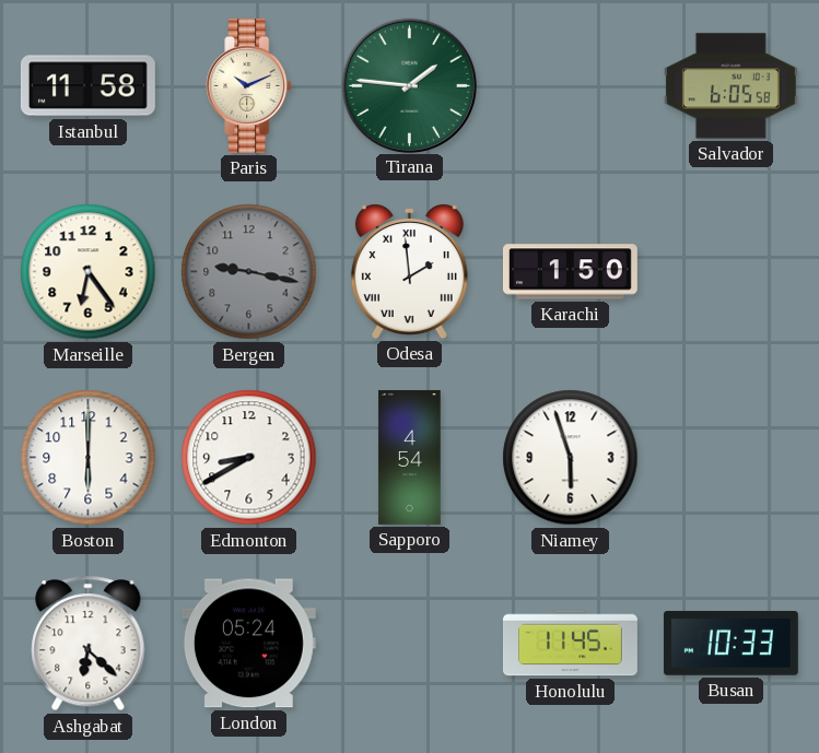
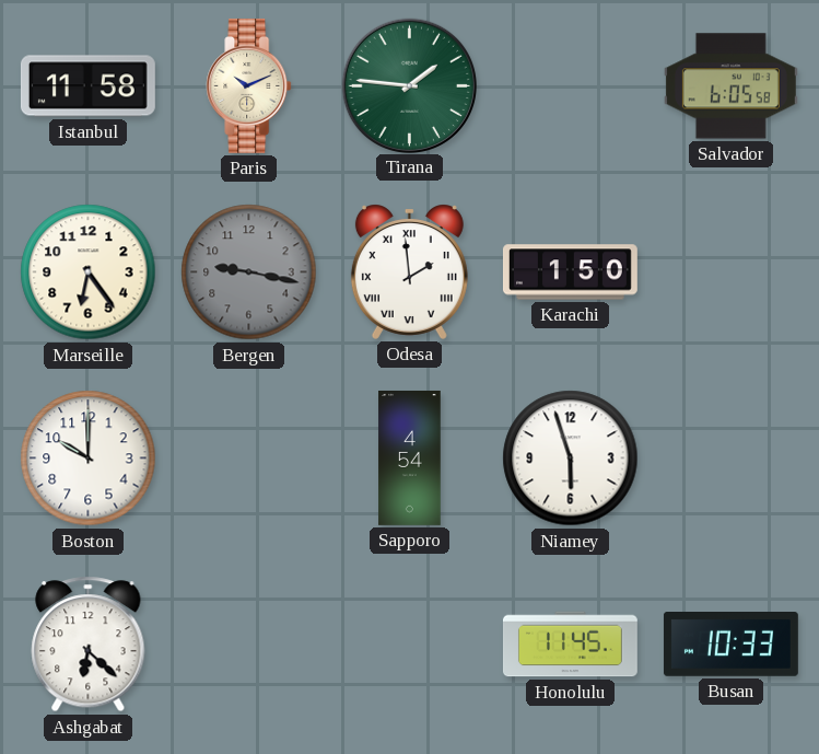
Boston: 6:00 -> 10:00 (89, 459)
Edmonton: 8:40 -> none (249, 458)
London: 05:24 -> none (248, 644)
